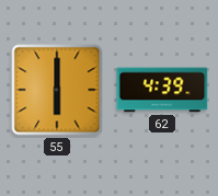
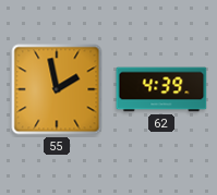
55: 6:00 -> 1:58 (57, 89)
